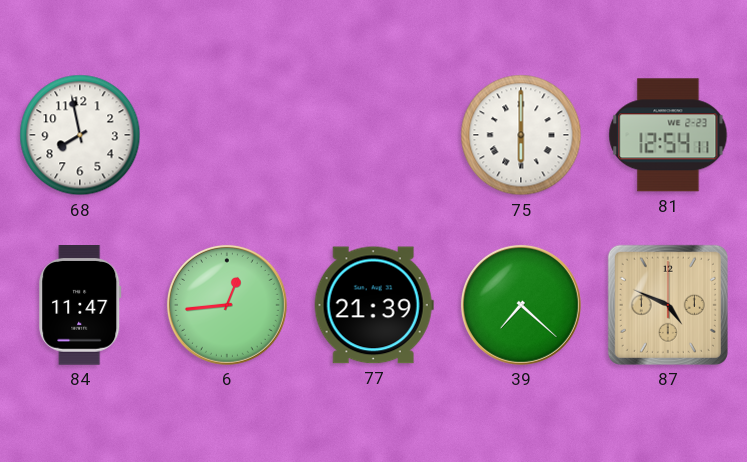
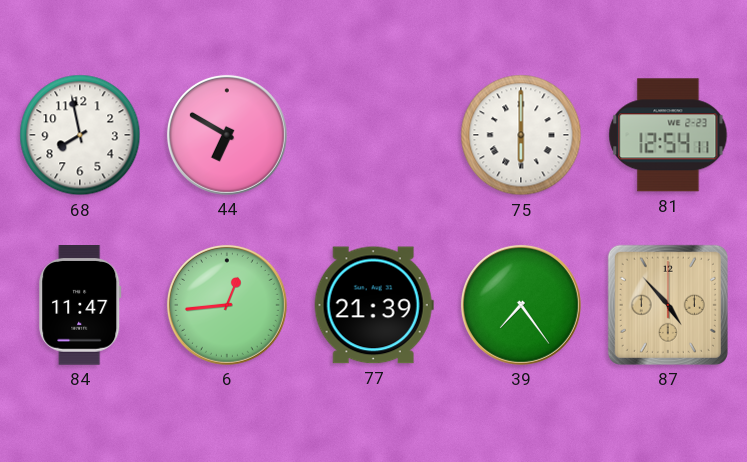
44: none -> 6:50 (227, 135)
39: 7:22 -> 7:24 (521, 305)
87: 4:49 -> 4:53 (668, 305)
